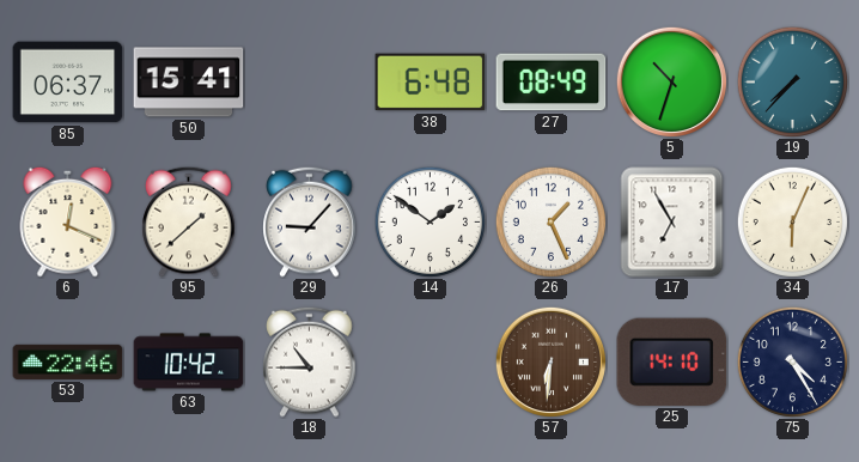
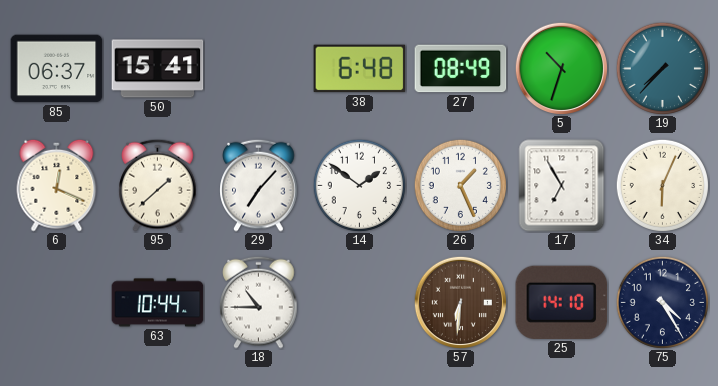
29: 9:07 -> 7:07 (259, 185)
53: 22:46 -> none (68, 361)
63: 10:42 -> 10:44 (158, 303)
